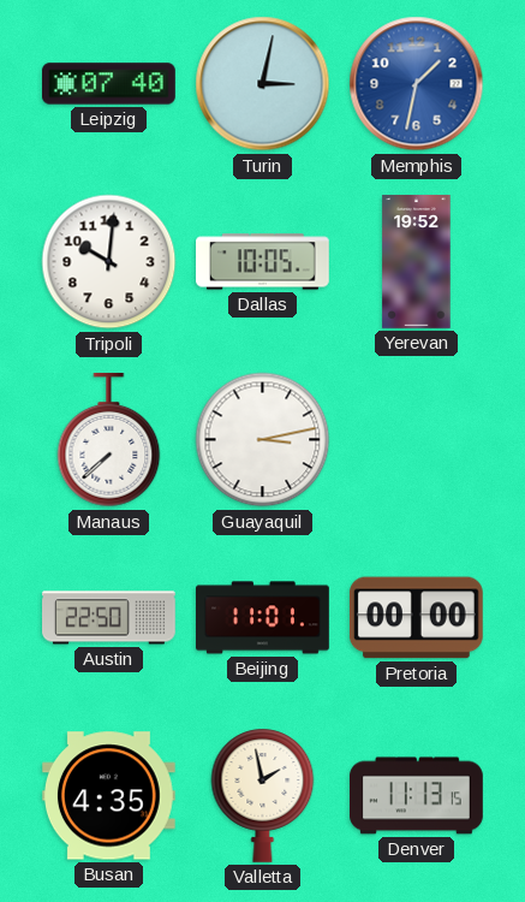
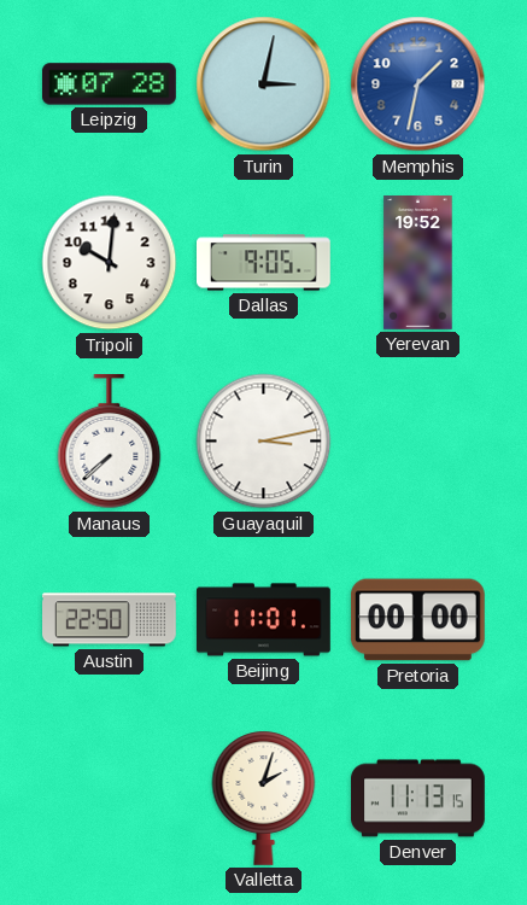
Leipzig: 07:40 -> 07:28 (110, 84)
Dallas: 10:05 -> 9:05 (264, 263)
Busan: 4:35 -> none (108, 796)
Valletta: 1:58 -> 2:03 (264, 798)
